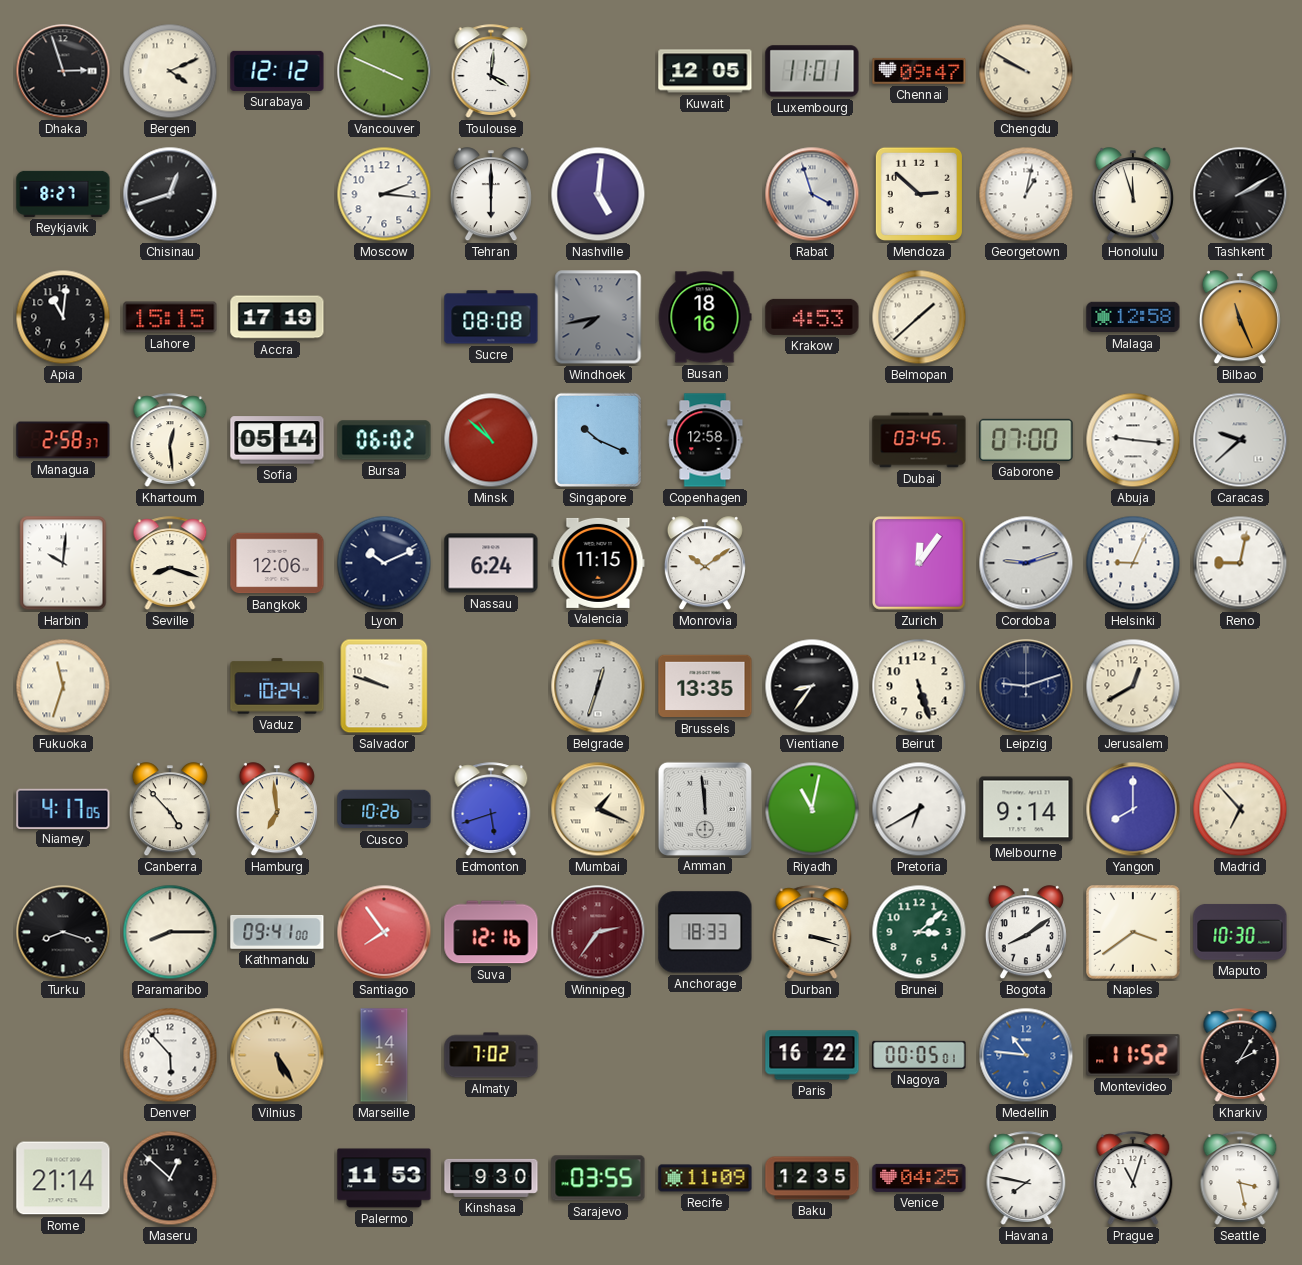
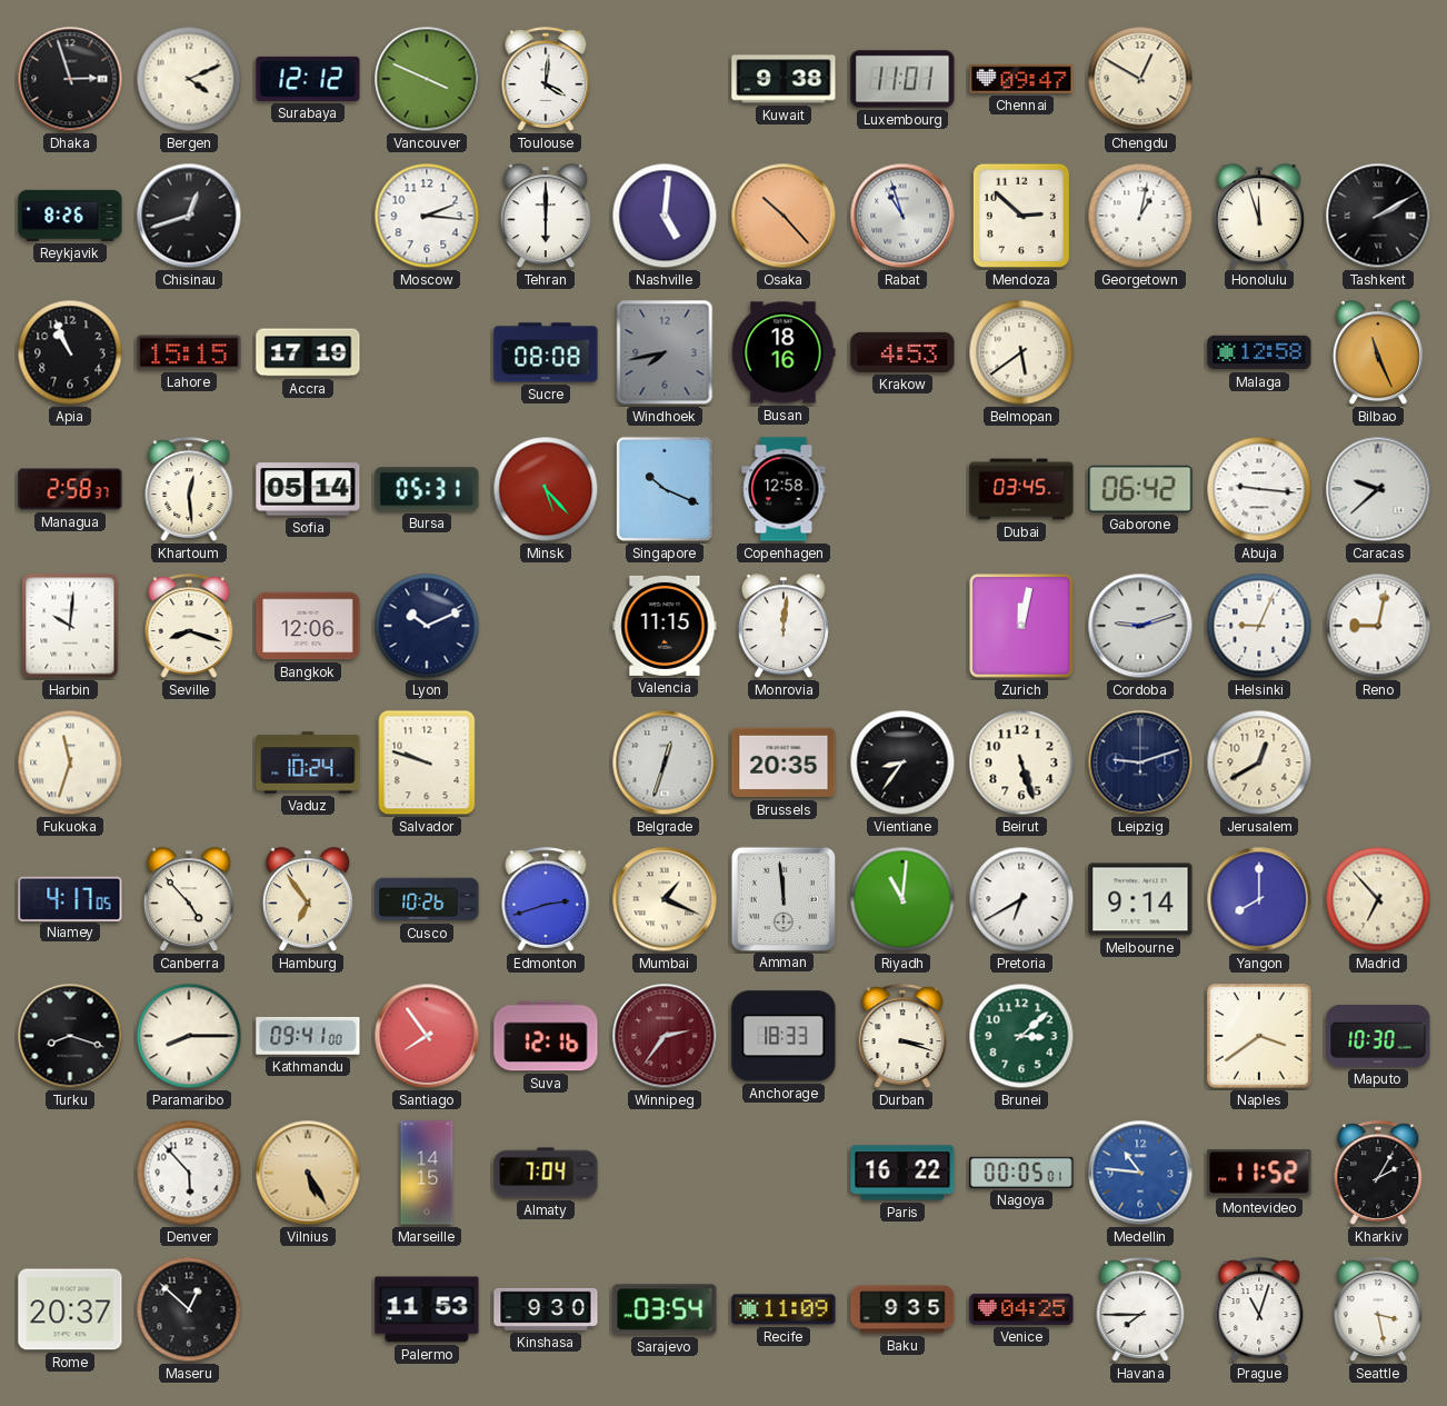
Kuwait: 12:05 -> 9:38 (784, 79)
Chengdu: 9:50 -> 12:50 (1140, 79)
Reykjavik: 8:27 -> 8:26 (70, 216)
Osaka: none -> 10:23 (784, 216)
Rabat: 3:57 -> 10:57 (902, 216)
Apia: 11:01 -> 10:56 (70, 352)
Belmopan: 1:38 -> 5:39 (1021, 352)
Bursa: 06:02 -> 05:31 (427, 489)
Minsk: 10:52 -> 5:23 (546, 489)
Gaborone: 07:00 -> 06:42 (1140, 489)
Nassau: 6:24 -> none (491, 563)
Monrovia: 10:09 -> 12:01 (784, 627)
Zurich: 12:06 -> 12:02 (1022, 627)
Brussels: 13:35 -> 20:35 (784, 762)
Hamburg: 6:59 -> 6:54 (308, 900)
Edmonton: 5:42 -> 2:42 (546, 899)
Riyadh: 11:02 -> 11:01 (902, 899)
Bogota: 8:09 -> none (1026, 933)
Marseille: 14:14 -> 14:15 (427, 1173)
Almaty: 7:02 -> 7:04 (546, 1173)
Rome: 21:14 -> 20:37 (70, 1309)
Sarajevo: 03:55 -> 03:54 (665, 1309)
Baku: 12:35 -> 9:35 (902, 1309)
Havana: 7:47 -> 7:45 (1140, 1309)
